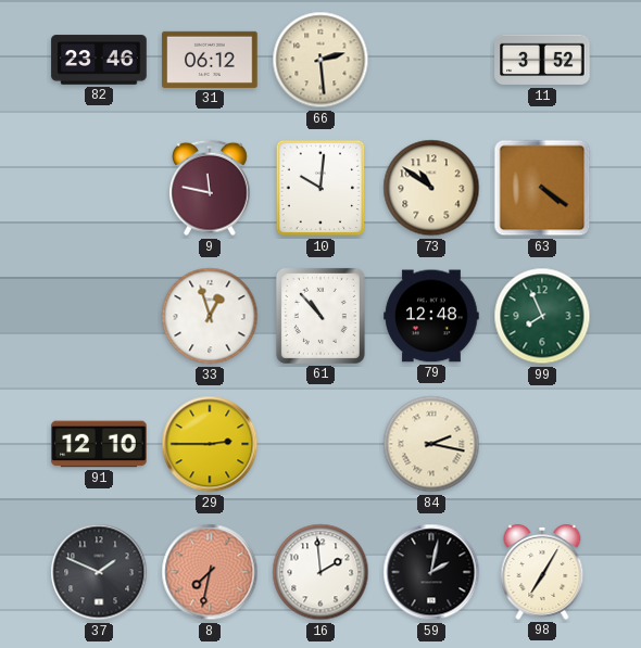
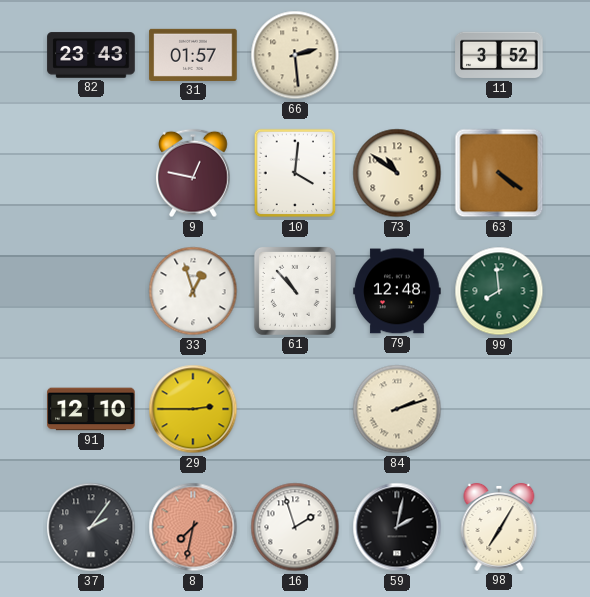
82: 23:46 -> 23:43 (91, 55)
31: 06:12 -> 01:57 (193, 55)
9: 11:47 -> 12:47 (194, 173)
10: 10:01 -> 4:01 (295, 173)
99: 7:56 -> 7:59 (499, 291)
84: 2:17 -> 2:12 (397, 409)
37: 1:49 -> 2:06 (91, 527)
16: 1:59 -> 1:57 (295, 527)
